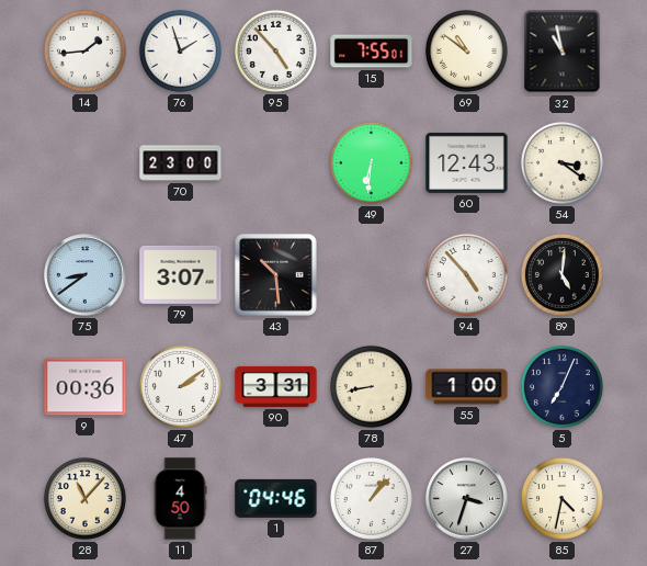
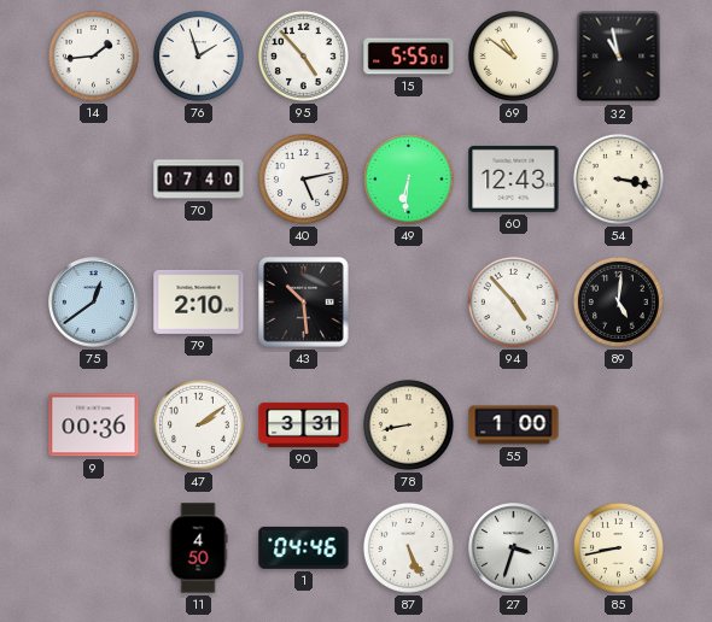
15: 7:55 -> 5:55 (409, 57)
70: 23:00 -> 07:40 (199, 180)
40: none -> 5:13 (303, 178)
54: 3:21 -> 3:17 (618, 178)
75: 8:39 -> 12:39 (94, 303)
79: 3:07 -> 2:10 (199, 301)
5: 7:04 -> none (561, 386)
28: 11:07 -> none (84, 498)
87: 1:07 -> 5:26 (408, 547)
85: 4:32 -> 8:43 (618, 547)
